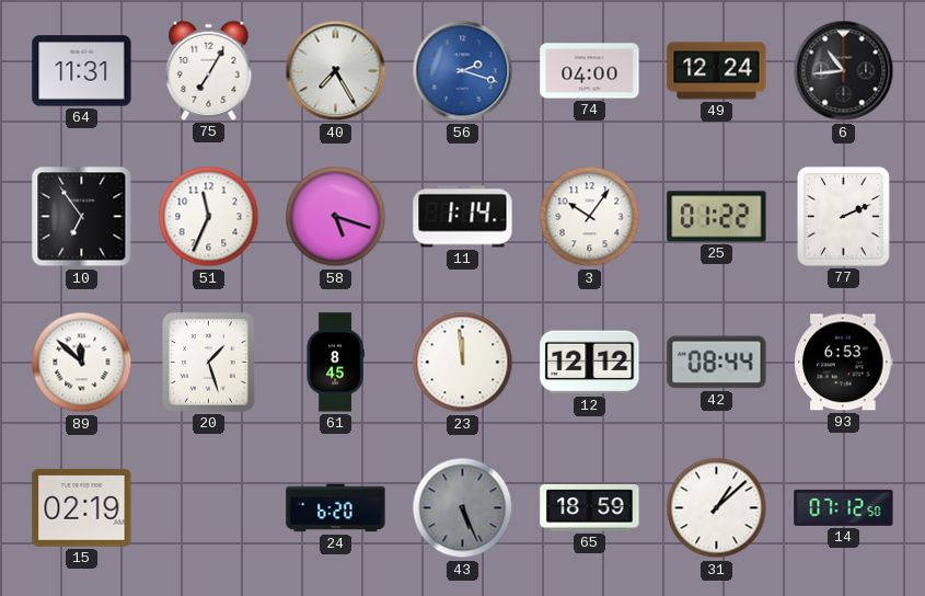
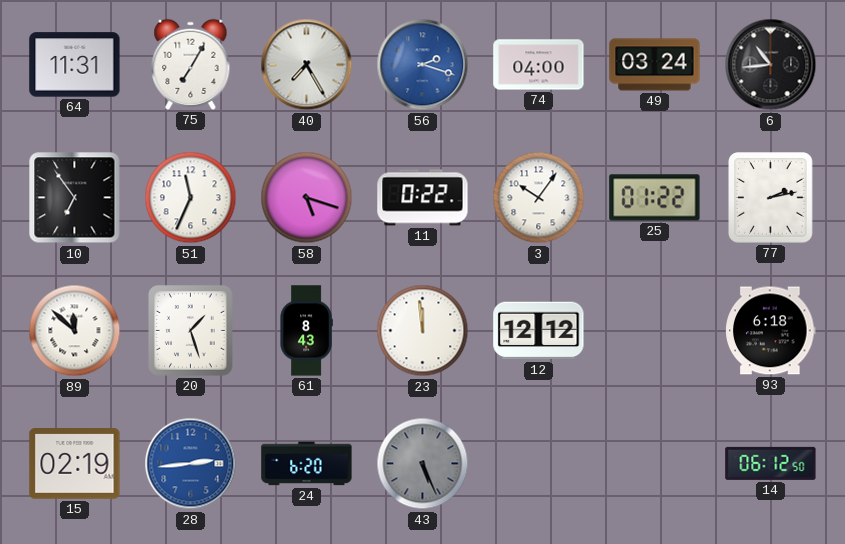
49: 12:24 -> 03:24 (655, 65)
11: 1:14 -> 0:22 (423, 198)
77: 2:11 -> 2:13 (771, 198)
61: 8:45 -> 8:43 (306, 331)
42: 08:44 -> none (717, 363)
93: 6:53 -> 6:18 (771, 331)
28: none -> 2:44 (191, 464)
65: 18:59 -> none (590, 508)
31: 1:08 -> none (717, 508)
14: 07:12 -> 06:12 (771, 463)
